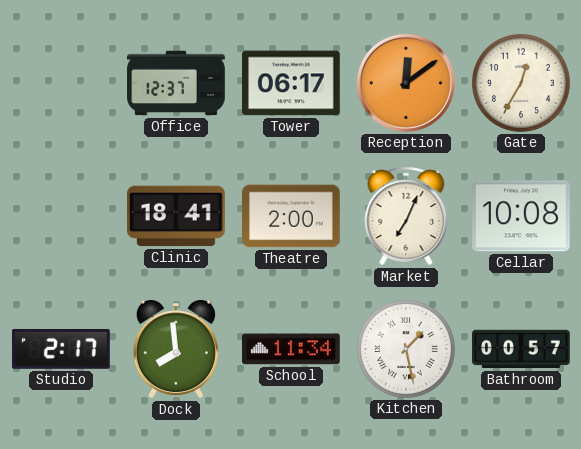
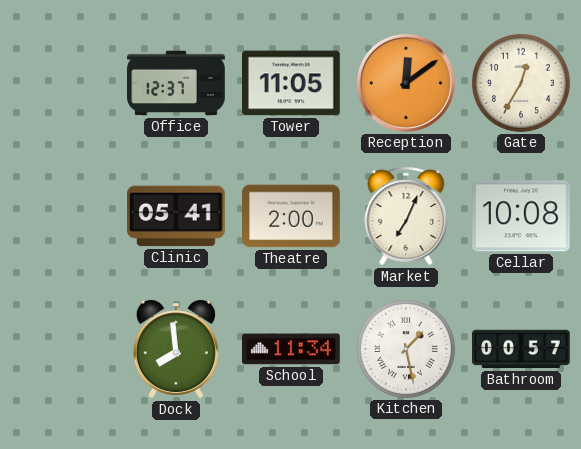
Tower: 06:17 -> 11:05 (292, 83)
Clinic: 18:41 -> 05:41 (177, 216)
Studio: 2:17 -> none (62, 349)
